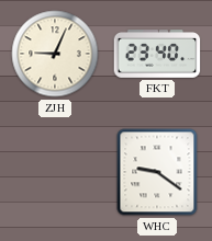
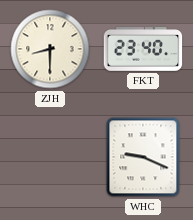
ZJH: 9:04 -> 8:30 (50, 49)
WHC: 9:21 -> 9:19 (143, 157)
